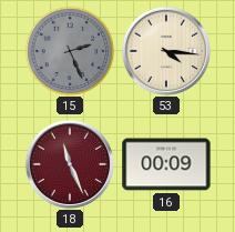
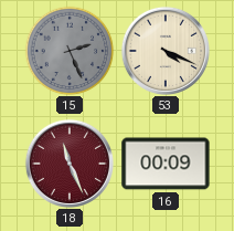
53: 4:16 -> 4:19 (166, 51)
